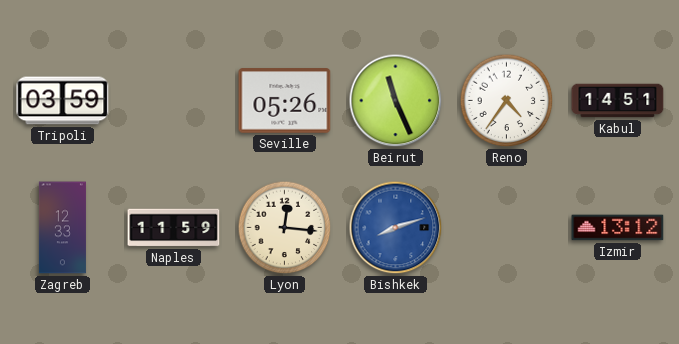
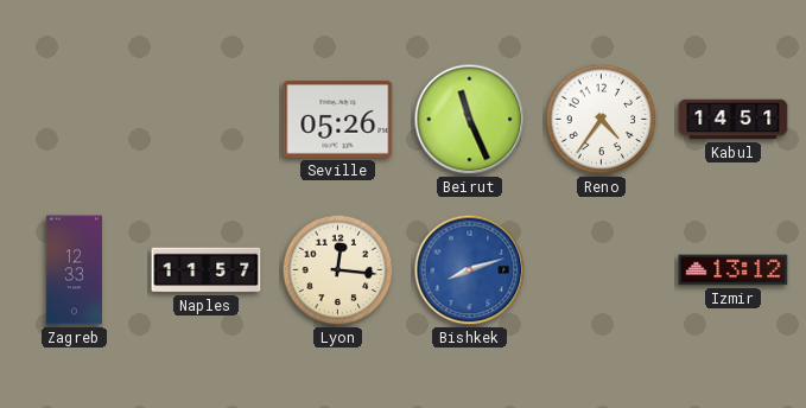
Tripoli: 03:59 -> none (63, 101)
Naples: 11:59 -> 11:57 (207, 270)
